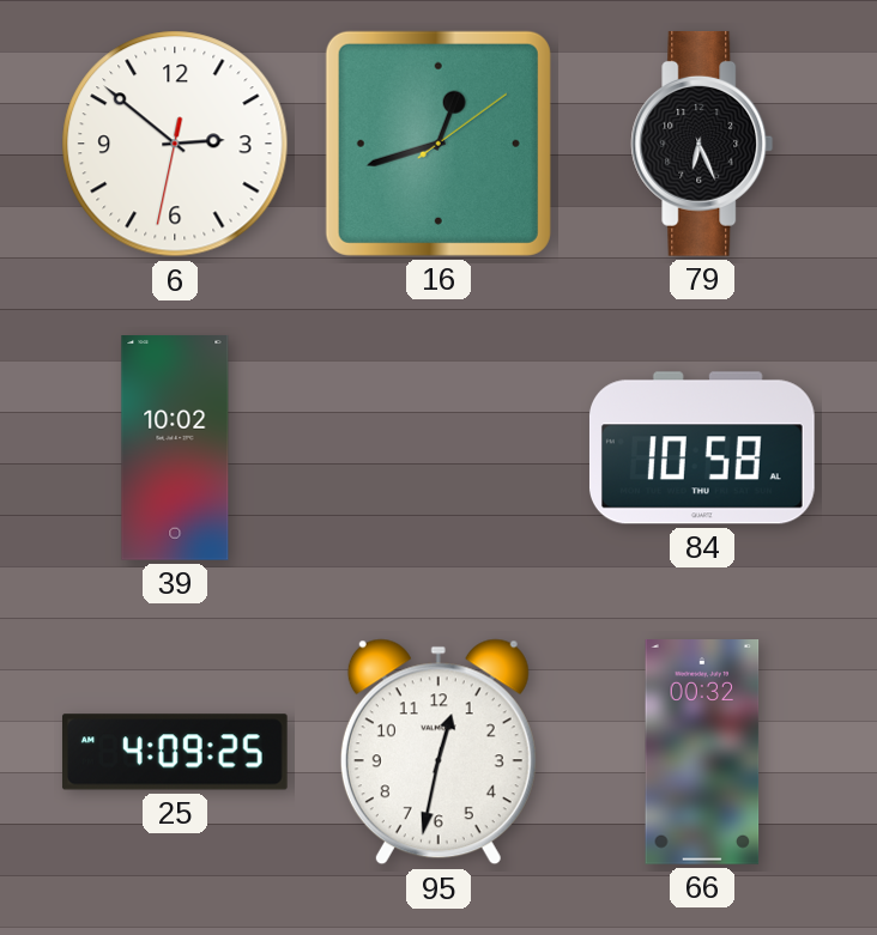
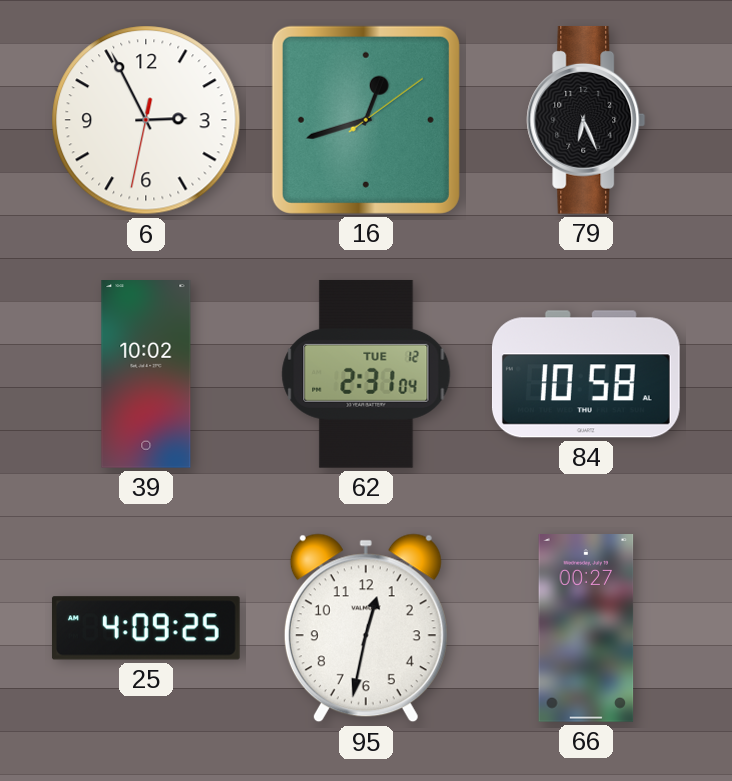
6: 2:51 -> 2:55 (146, 120)
62: none -> 2:31 (366, 374)
66: 00:32 -> 00:27 (586, 629)
